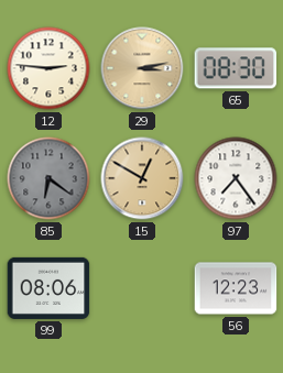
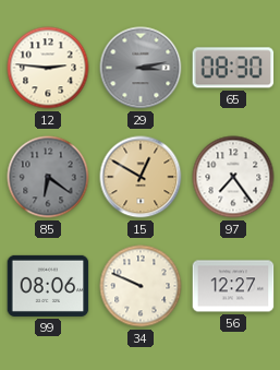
29 dial: champagne -> grey (141, 68)
34: none -> 9:49 (141, 286)
56: 12:23 -> 12:27 (233, 286)
